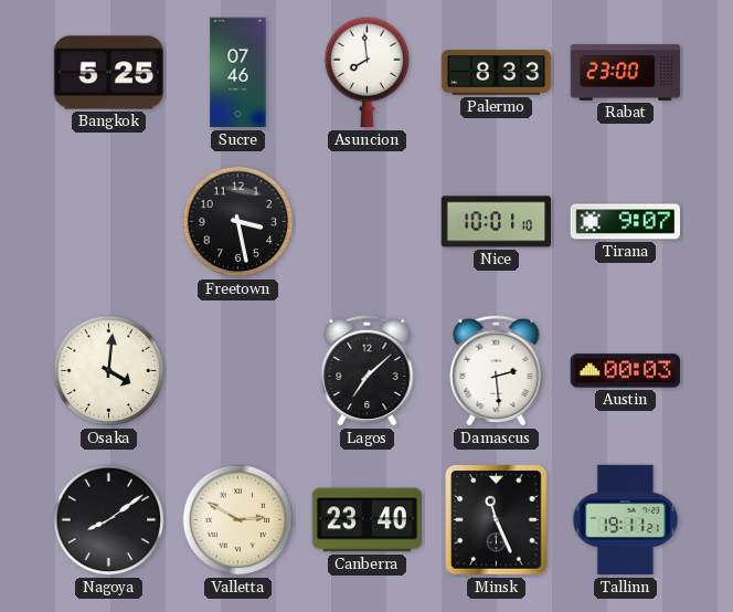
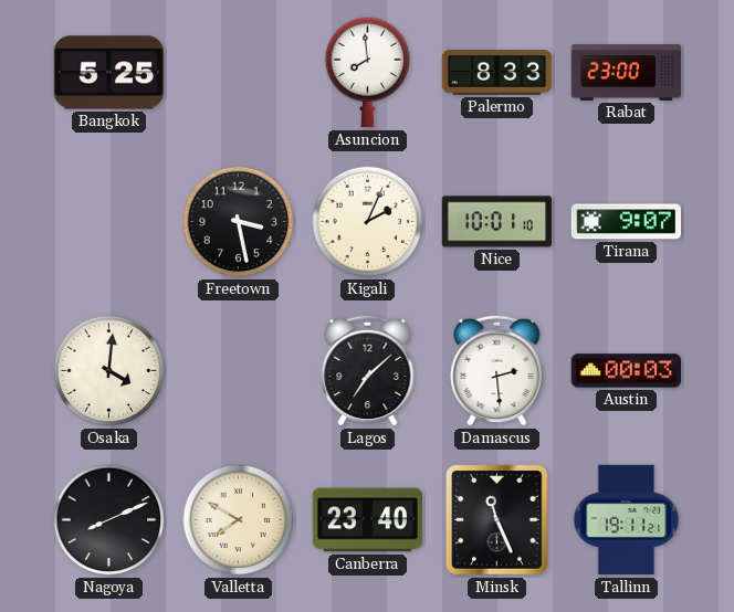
Sucre: 07:46 -> none (238, 73)
Kigali: none -> 2:04 (368, 222)
Nagoya: 8:09 -> 8:11 (109, 520)
Valletta: 2:50 -> 7:50 (239, 520)
